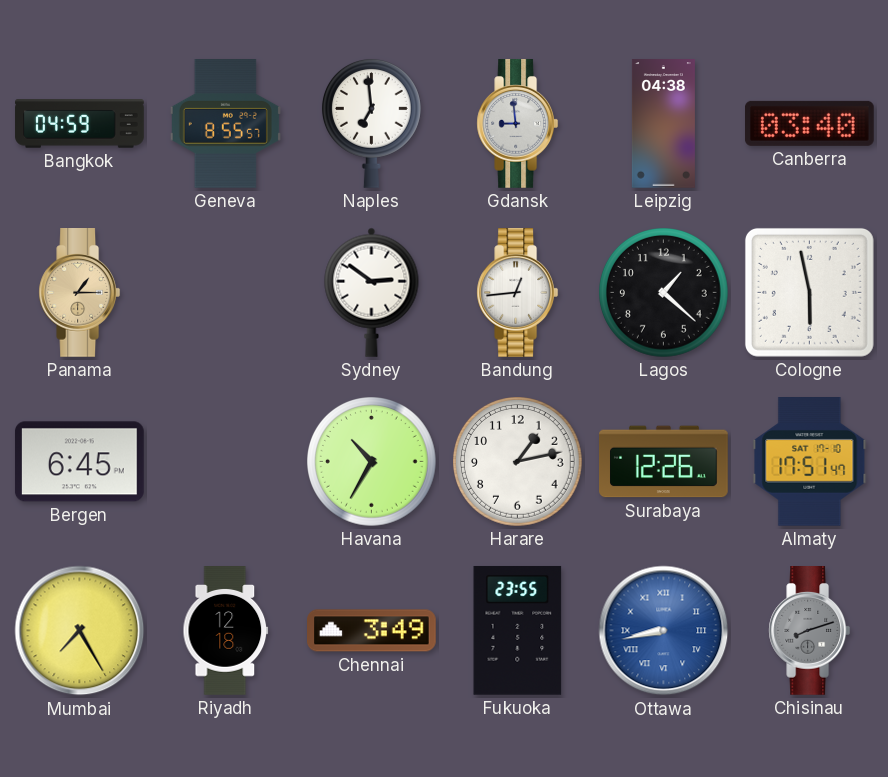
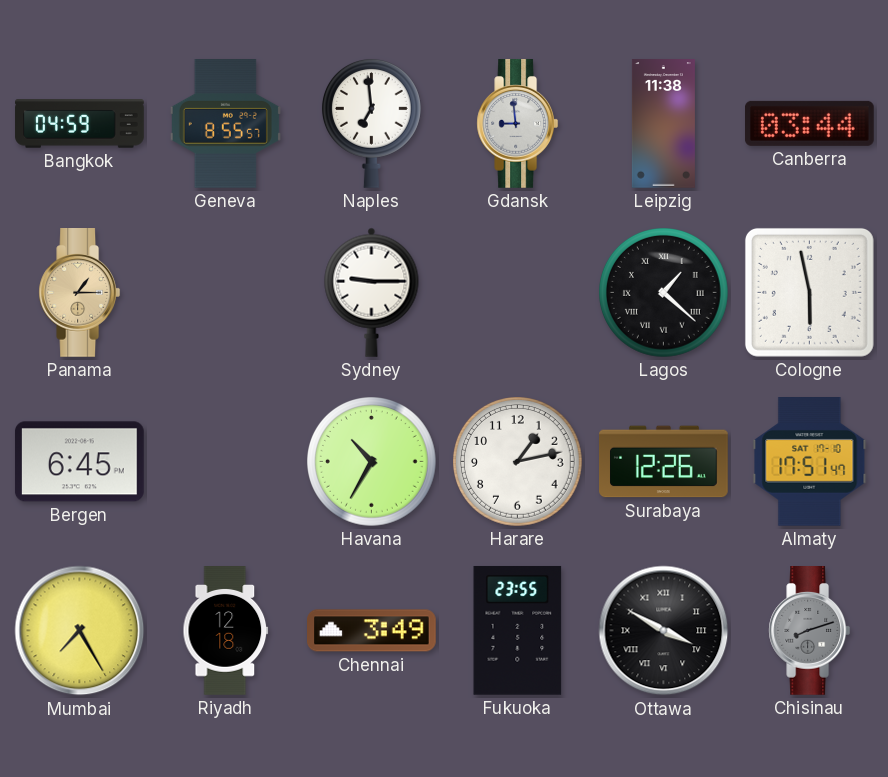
Leipzig: 04:38 -> 11:38 (663, 124)
Canberra: 03:40 -> 03:44 (810, 123)
Sydney: 2:51 -> 9:15 (372, 292)
Bandung: 12:44 -> none (518, 293)
Lagos numerals: Arabic -> Roman (664, 293)
Ottawa: 8:43 -> 3:50 (664, 631)
Ottawa dial: blue -> black (664, 631)
